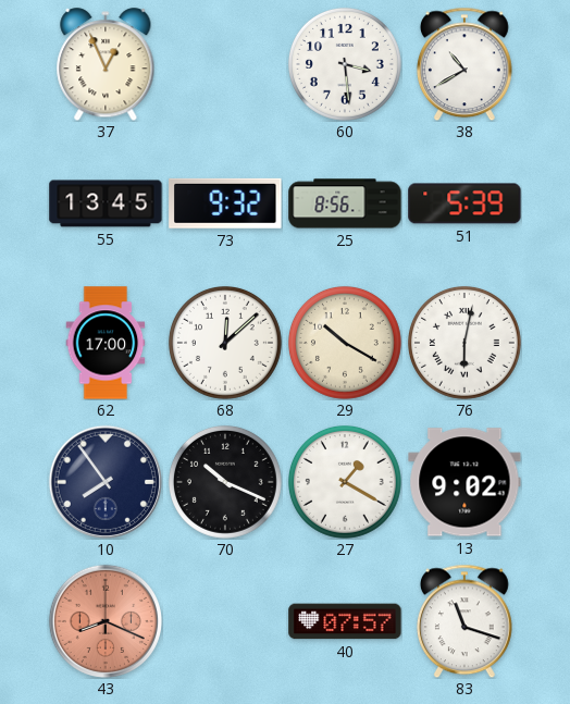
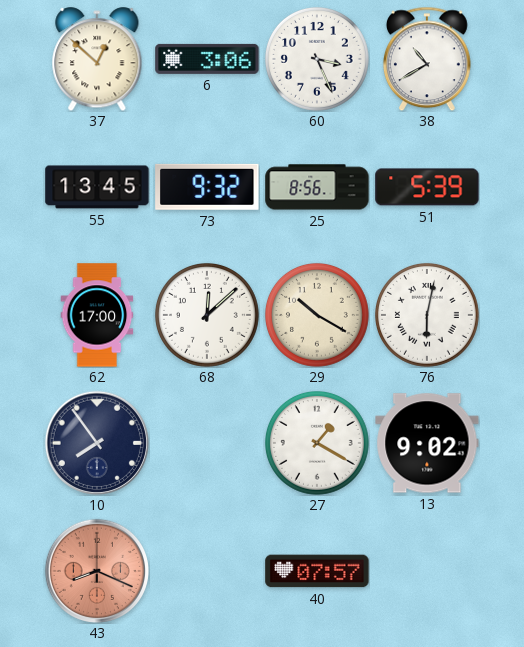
37: 12:56 -> 12:52 (97, 59)
6: none -> 3:06 (207, 59)
60: 3:29 -> 3:26 (317, 59)
70: 10:19 -> none (225, 482)
83: 11:18 -> none (464, 621)
